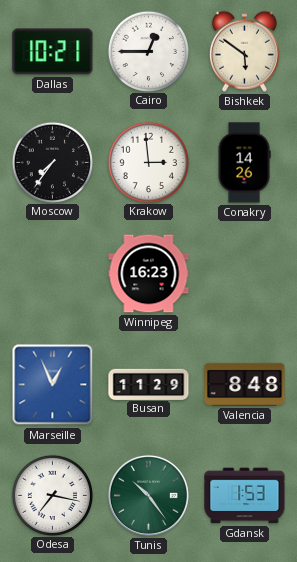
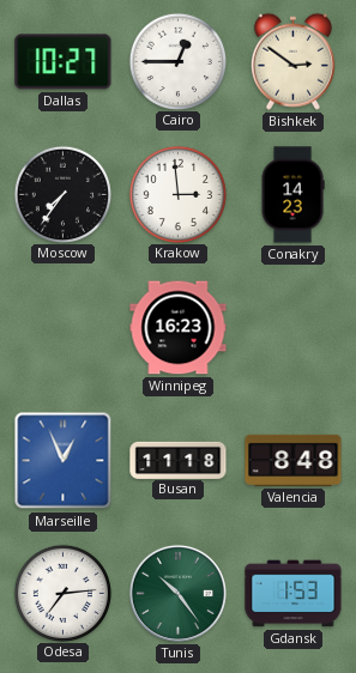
Dallas: 10:21 -> 10:27 (64, 62)
Bishkek: 5:51 -> 2:51 (292, 61)
Conakry: 14:26 -> 14:23 (292, 195)
Busan: 11:29 -> 11:18 (179, 460)
Odesa: 7:17 -> 7:14 (62, 593)
